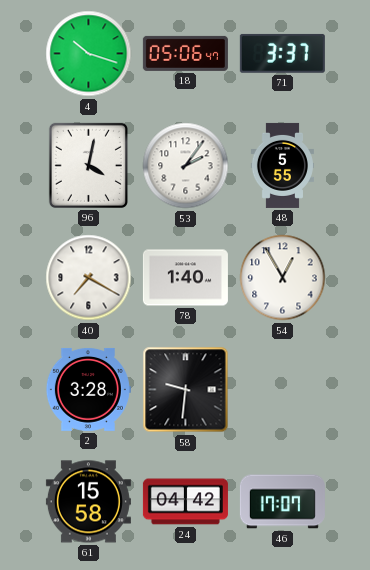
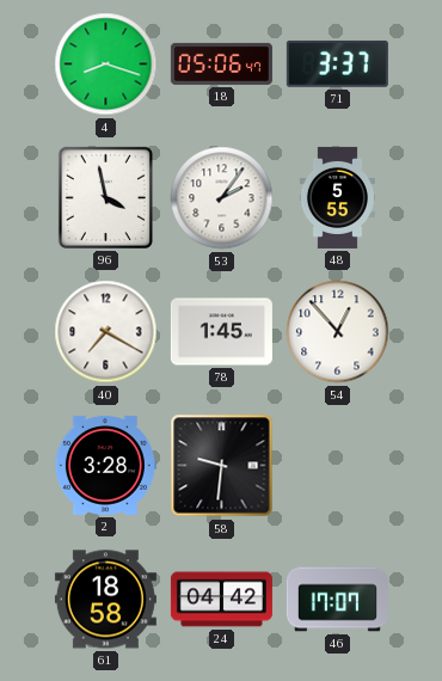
4: 10:18 -> 8:18 (106, 65)
96: 4:02 -> 3:58 (105, 197)
78: 1:40 -> 1:45 (221, 332)
54: 12:55 -> 12:53 (338, 332)
61: 15:58 -> 18:58 (105, 600)
